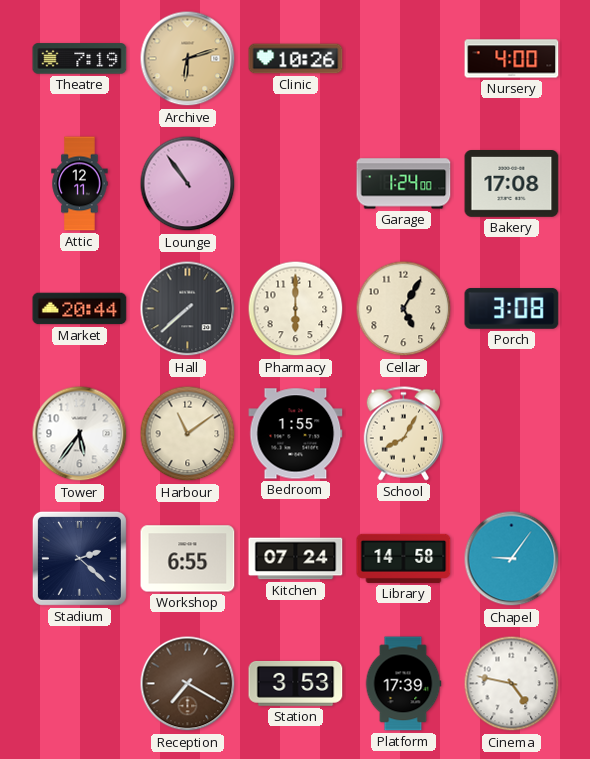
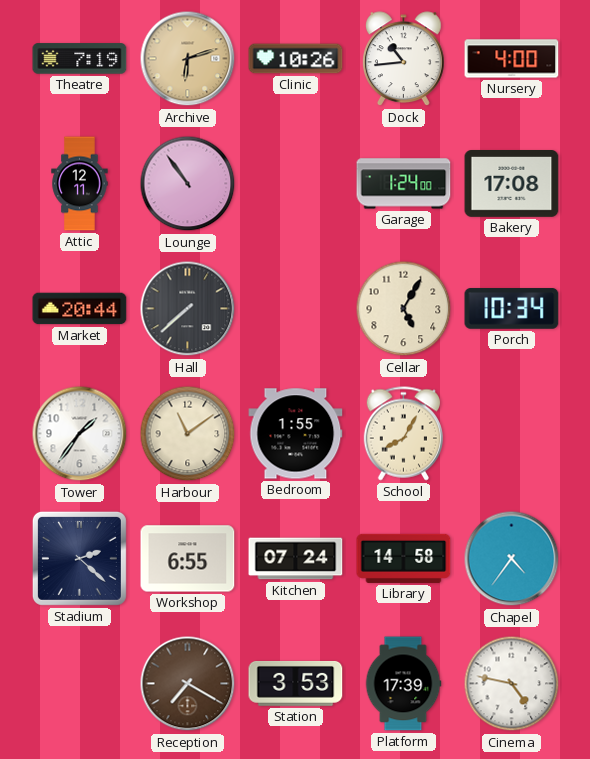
Dock: none -> 10:44 (404, 59)
Pharmacy: 6:00 -> none (296, 309)
Porch: 3:08 -> 10:34 (512, 309)
Tower: 5:36 -> 1:36 (80, 434)
Chapel: 9:06 -> 4:36 (512, 559)
